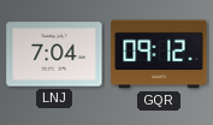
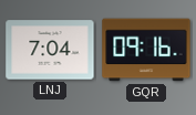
GQR: 09:12 -> 09:16 (146, 50)
